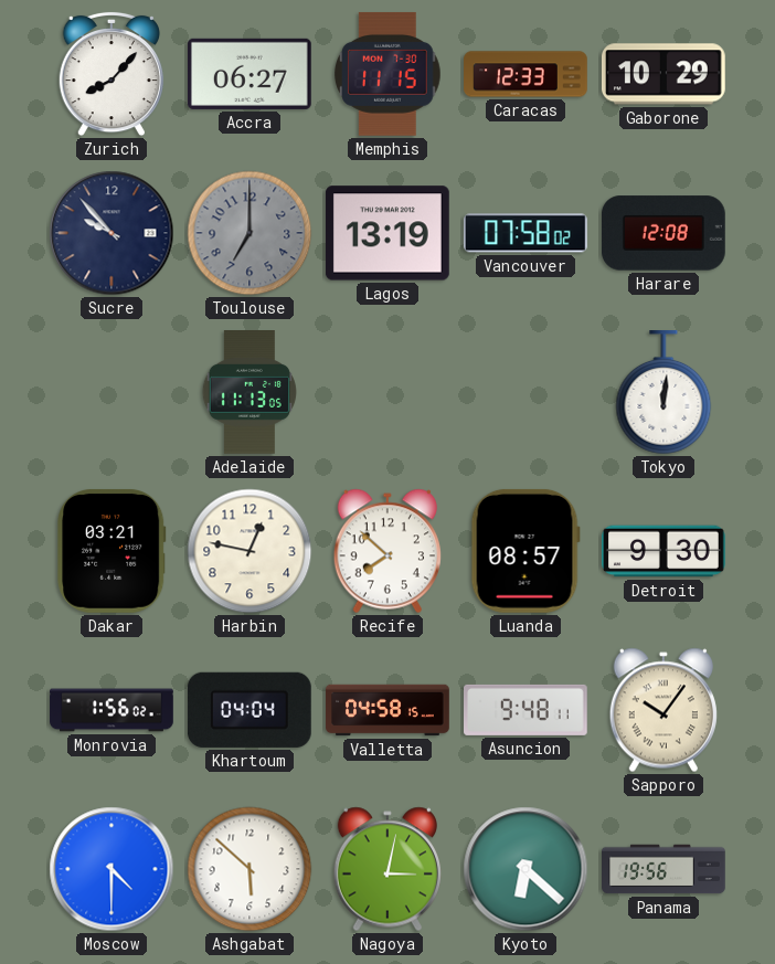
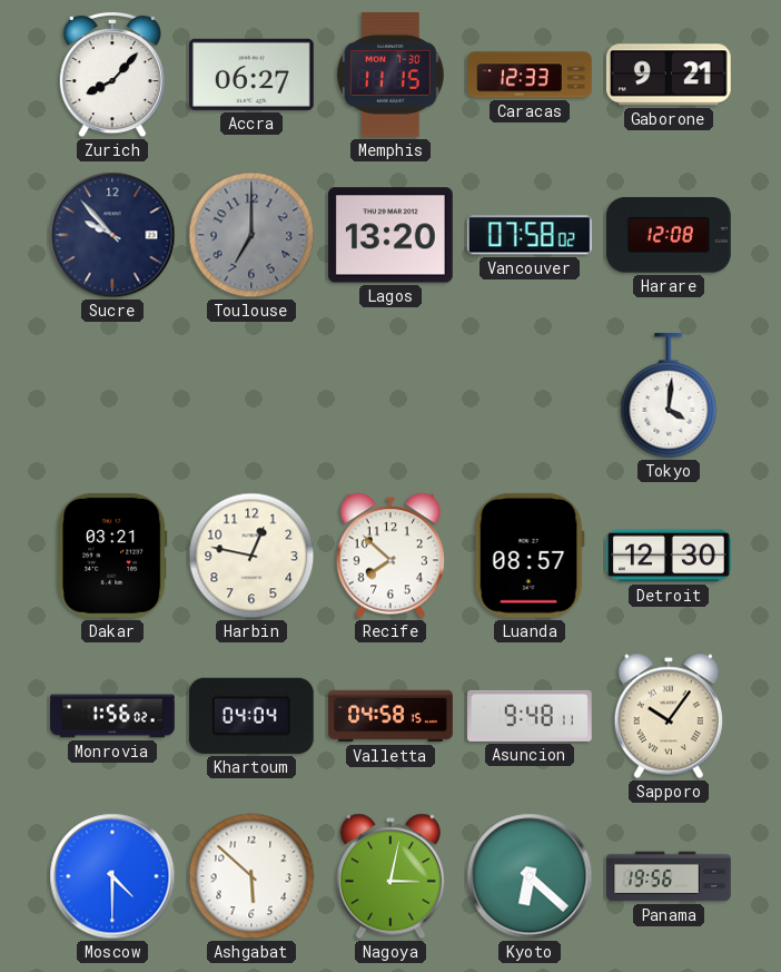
Gaborone: 10:29 -> 9:21 (669, 75)
Lagos: 13:19 -> 13:20 (390, 235)
Adelaide: 11:13 -> none (250, 393)
Tokyo: 12:01 -> 4:01 (669, 396)
Detroit: 9:30 -> 12:30 (670, 556)
